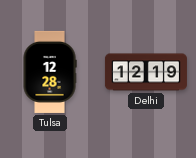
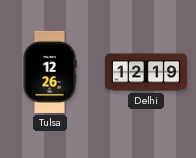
Tulsa: 12:28 -> 12:26 (50, 72)
